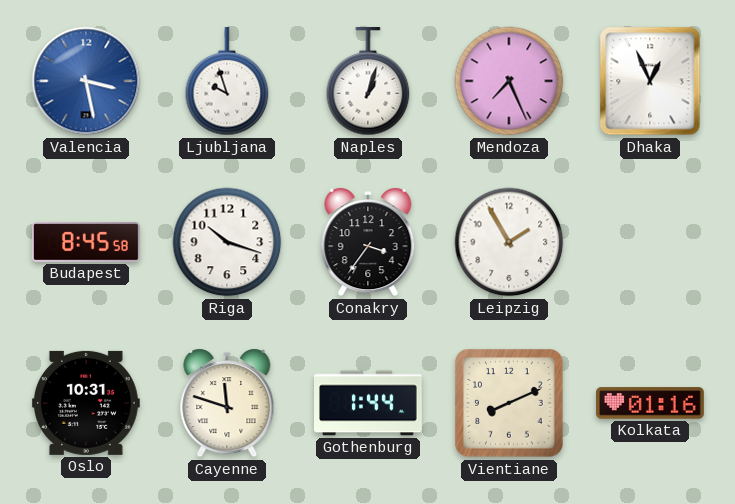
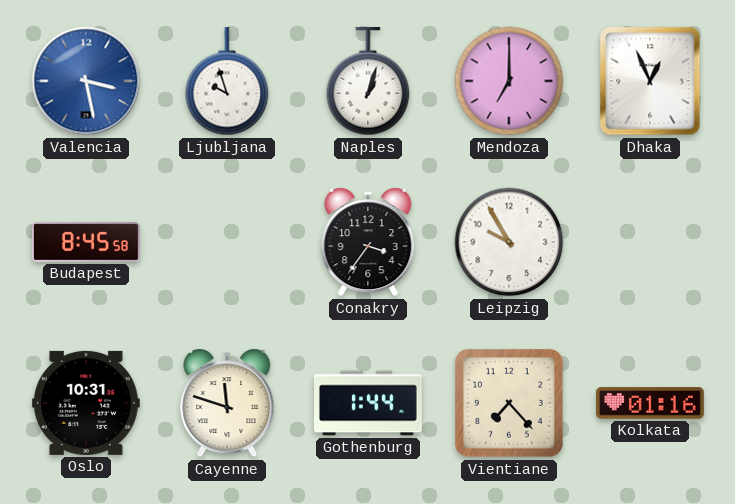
Mendoza: 7:26 -> 7:00 (509, 81)
Riga: 10:18 -> none (227, 242)
Leipzig: 1:55 -> 9:55 (509, 242)
Vientiane: 8:11 -> 7:23 (509, 403)
